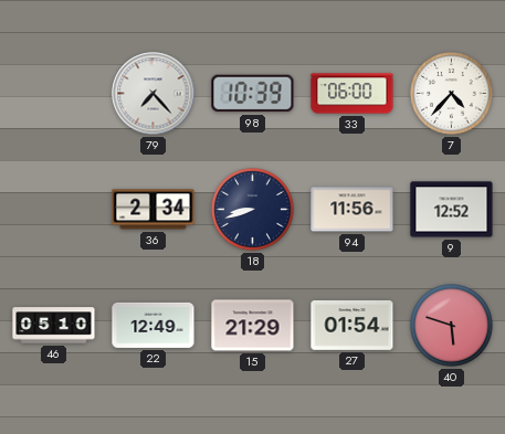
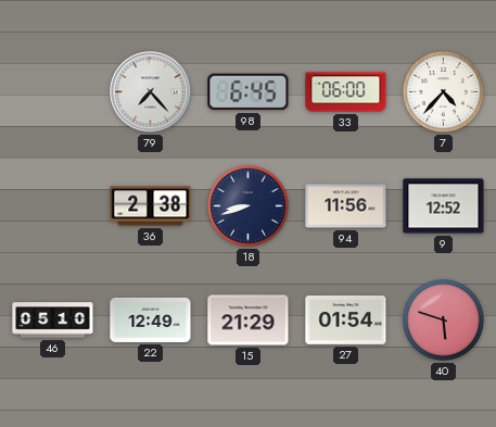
98: 10:39 -> 6:45 (249, 92)
36: 2:34 -> 2:38 (151, 206)
